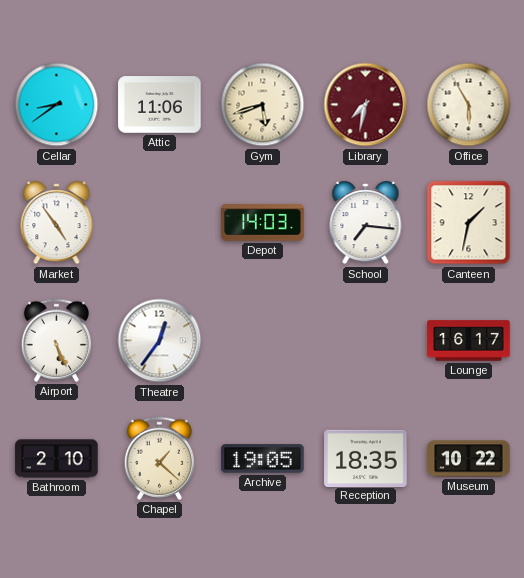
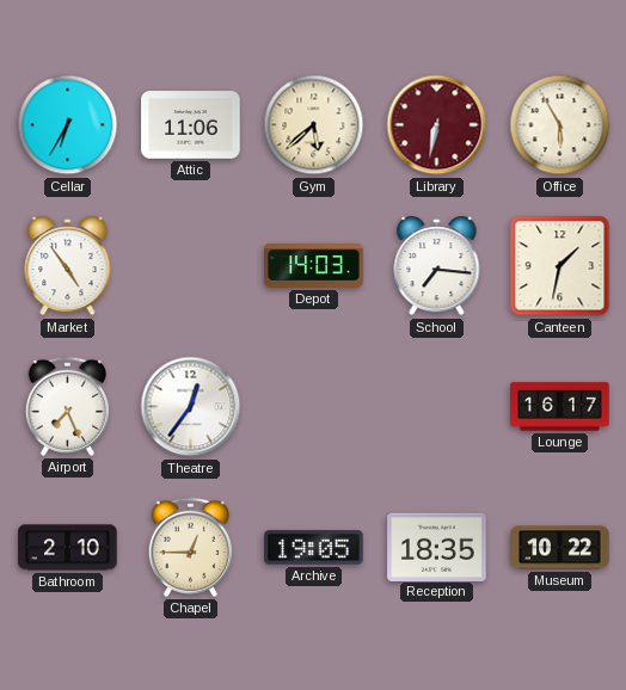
Cellar: 8:39 -> 6:35 (68, 125)
Gym: 5:42 -> 5:38 (314, 125)
Library: 7:32 -> 6:32 (437, 125)
Airport: 5:26 -> 7:26 (67, 406)
Chapel: 1:22 -> 12:45 (190, 547)
